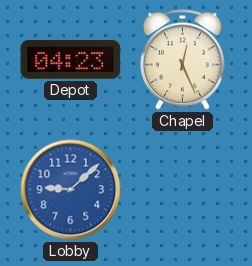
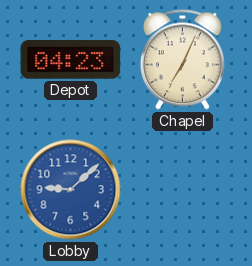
Chapel: 12:26 -> 7:04 (182, 60)
